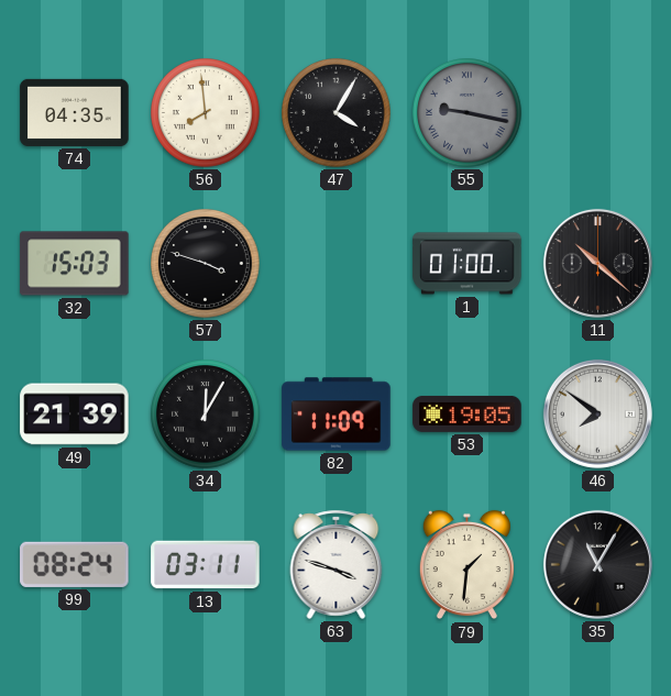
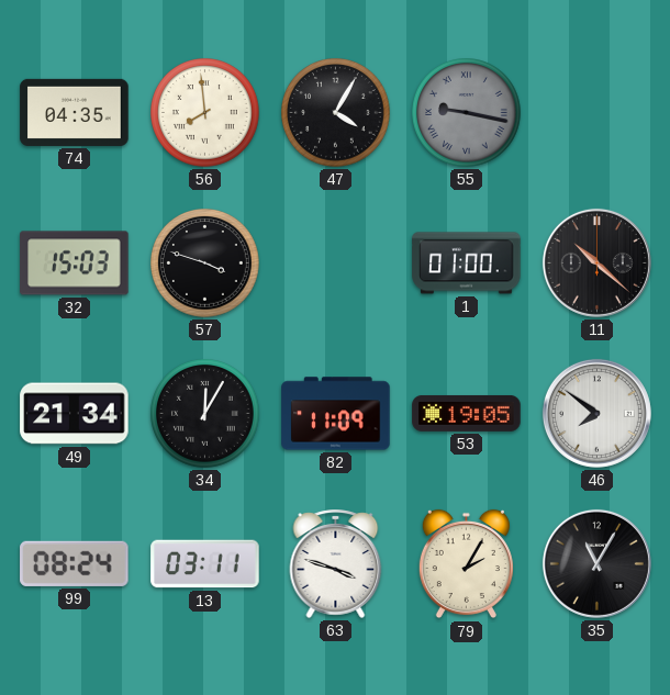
49: 21:39 -> 21:34 (75, 414)
79: 1:31 -> 2:05 (466, 564)
